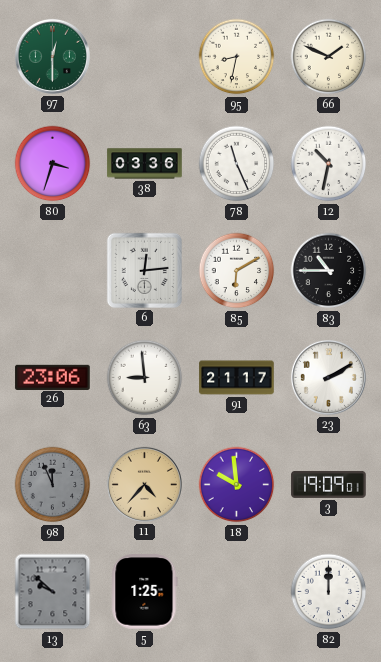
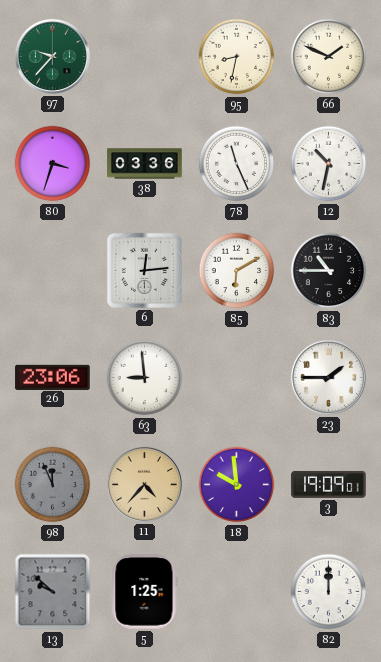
97: 12:30 -> 9:37 (52, 56)
91: 21:17 -> none (237, 378)
23: 2:10 -> 1:45 (328, 377)
